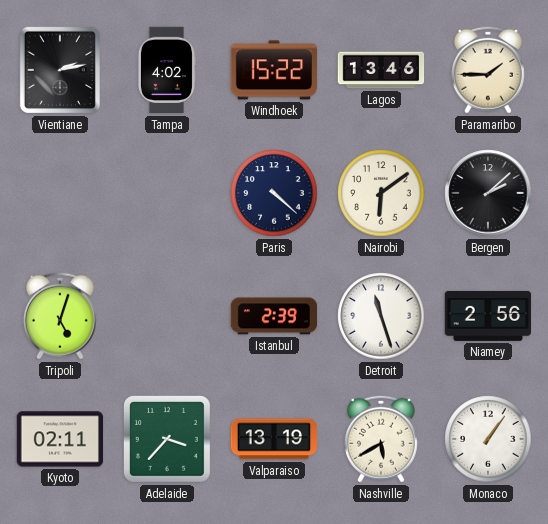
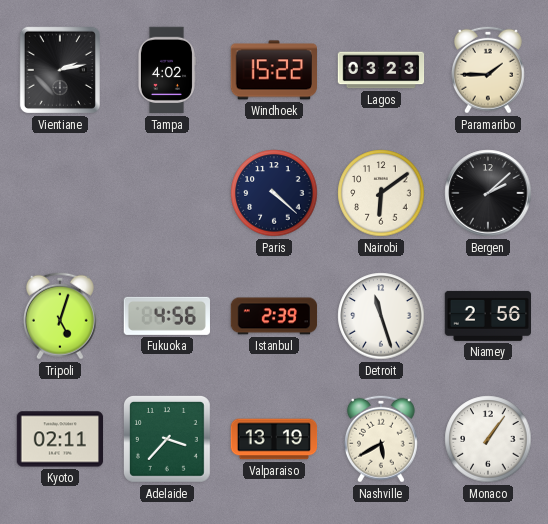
Lagos: 13:46 -> 03:23 (381, 70)
Fukuoka: none -> 4:56 (167, 316)
